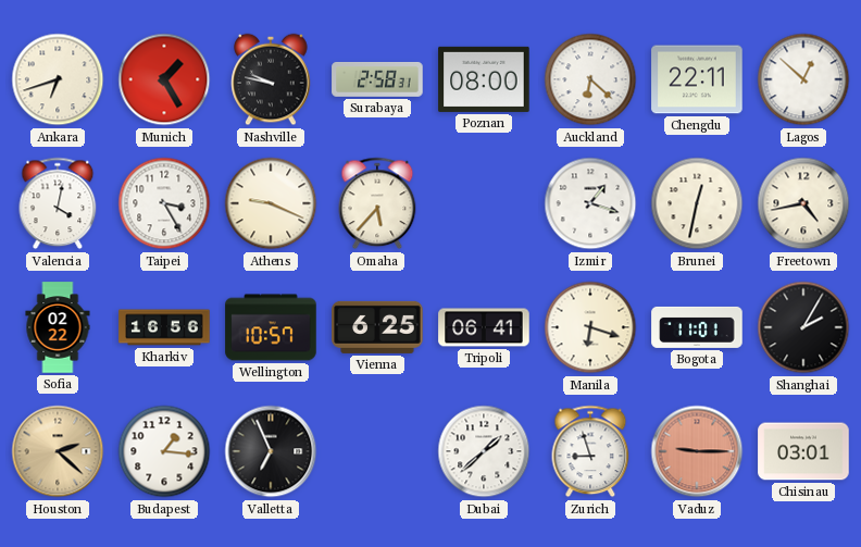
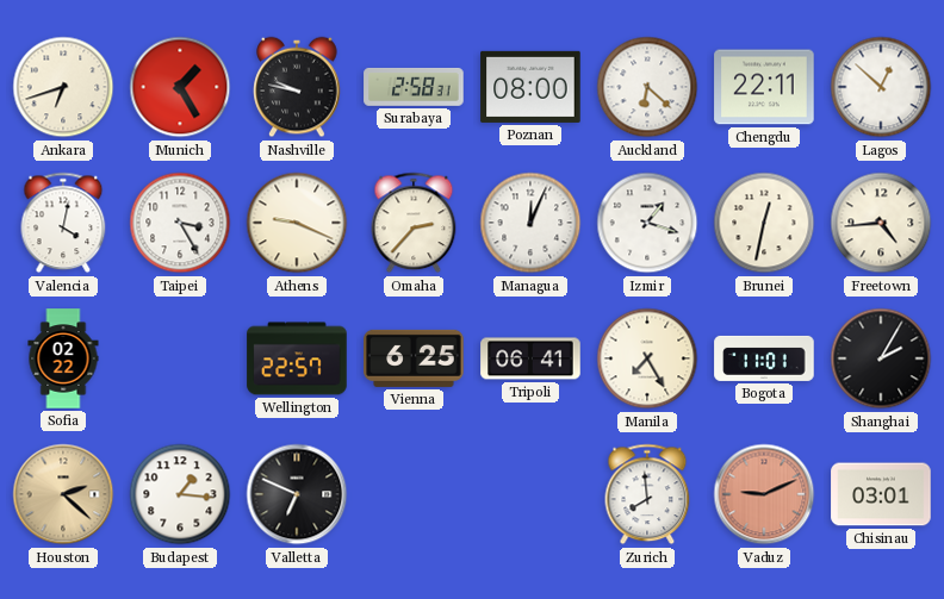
Omaha: 5:37 -> 2:37 (414, 223)
Managua: none -> 12:04 (530, 223)
Freetown: 4:43 -> 4:44 (881, 223)
Kharkiv: 16:56 -> none (164, 327)
Wellington: 10:57 -> 22:57 (297, 358)
Manila: 6:18 -> 7:25 (647, 358)
Valletta: 6:56 -> 6:49 (297, 494)
Dubai: 1:38 -> none (484, 451)
Zurich: 8:57 -> 7:59 (647, 494)
Vaduz: 9:15 -> 9:11 (764, 494)
